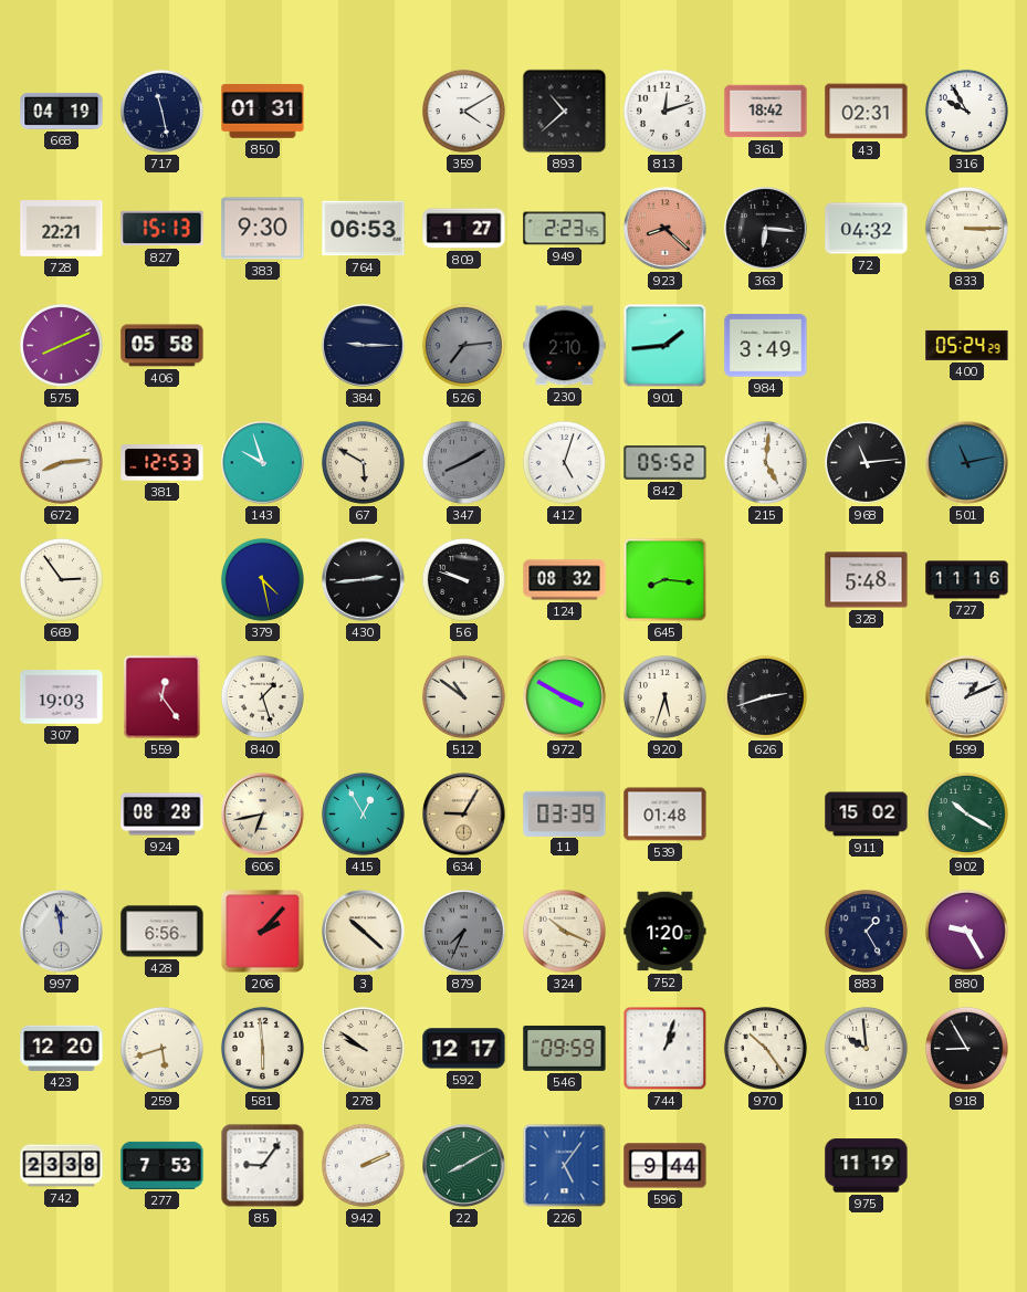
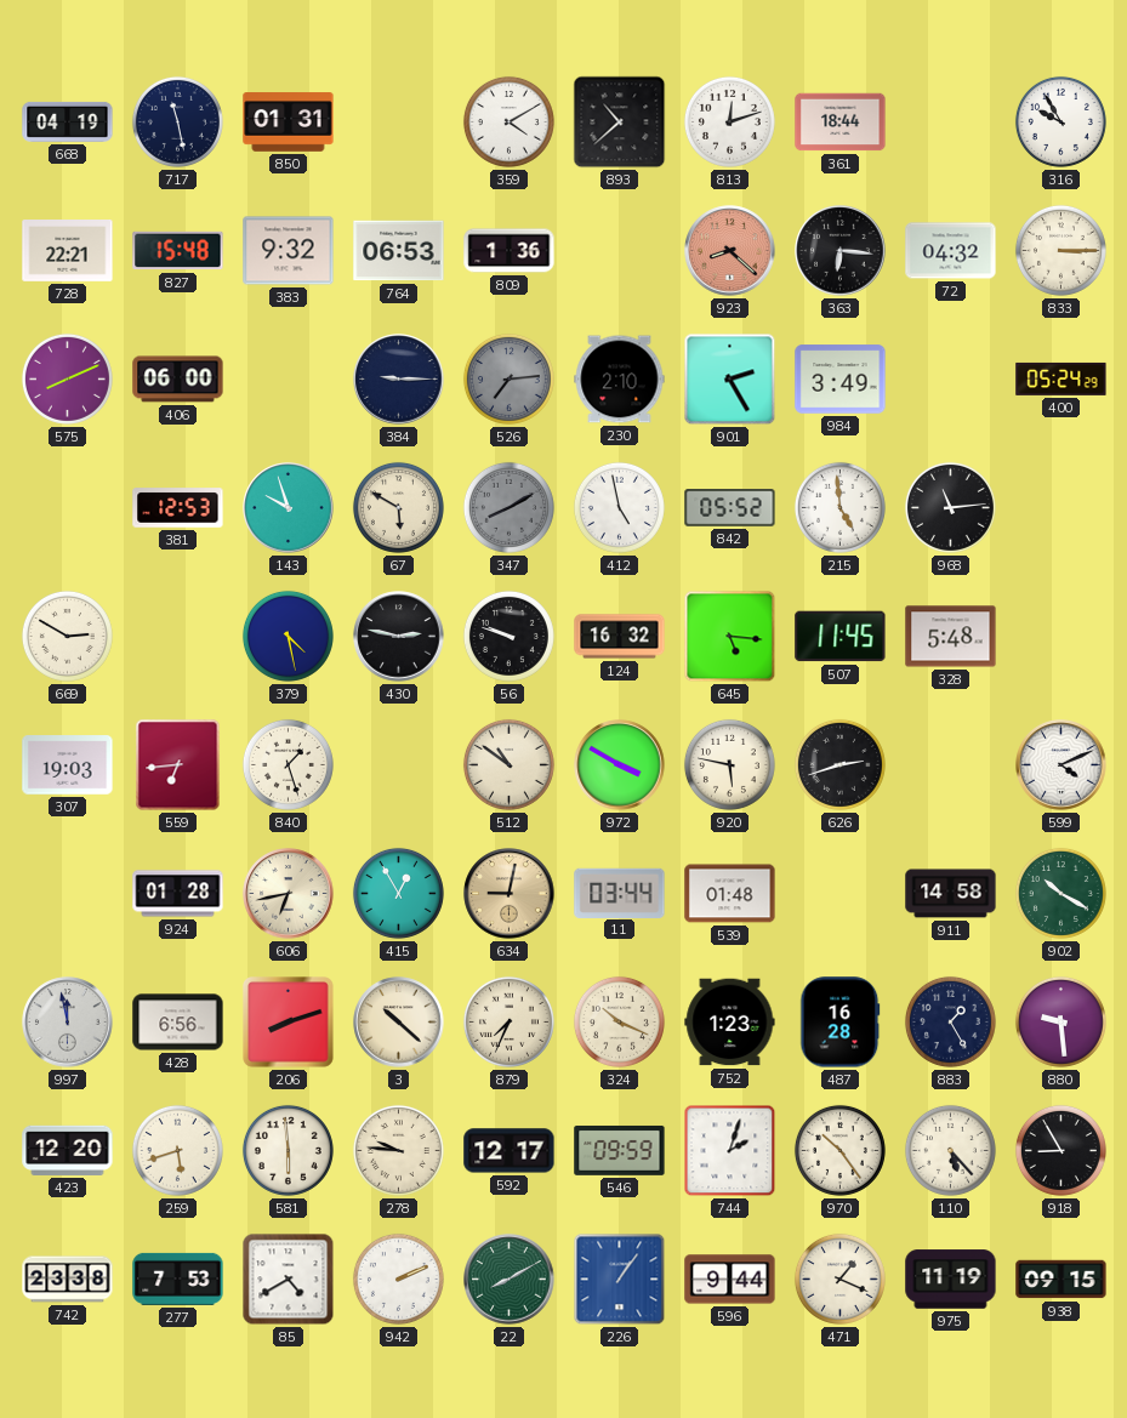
361: 18:42 -> 18:44 (841, 123)
43: 02:31 -> none (867, 112)
827: 15:13 -> 15:48 (178, 251)
383: 9:30 -> 9:32 (289, 251)
809: 1:27 -> 1:36 (510, 251)
949: 2:23 -> none (565, 229)
406: 05:58 -> 06:00 (178, 380)
901: 1:44 -> 2:25 (730, 380)
672: 8:14 -> none (61, 462)
412: 5:03 -> 4:58 (619, 507)
215: 5:01 -> 4:59 (839, 507)
501: 11:13 -> none (967, 463)
669: 2:54 -> 2:50 (67, 636)
430: 2:44 -> 2:47 (399, 637)
124: 08:32 -> 16:32 (620, 637)
645: 8:16 -> 5:16 (730, 637)
507: none -> 11:45 (841, 637)
727: 11:16 -> none (967, 580)
559: 12:24 -> 6:44 (178, 765)
920: 5:33 -> 5:47 (729, 764)
599: 1:11 -> 4:11 (1061, 765)
924: 08:28 -> 01:28 (178, 894)
634: 9:05 -> 9:02 (510, 894)
11: 03:39 -> 03:44 (620, 893)
911: 15:02 -> 14:58 (951, 894)
206: 2:07 -> 8:12 (289, 1023)
879 dial: grey -> cream (508, 1021)
752: 1:20 -> 1:23 (730, 1023)
487: none -> 16:28 (841, 1023)
880: 9:25 -> 9:29 (1060, 1021)
278: 9:51 -> 9:46 (398, 1150)
744: 1:03 -> 2:03 (730, 1151)
110: 9:59 -> 5:23 (950, 1150)
85: 9:06 -> 4:40 (289, 1280)
226: 5:06 -> 1:06 (620, 1280)
471: none -> 1:19 (839, 1279)
938: none -> 09:15 (1061, 1280)
